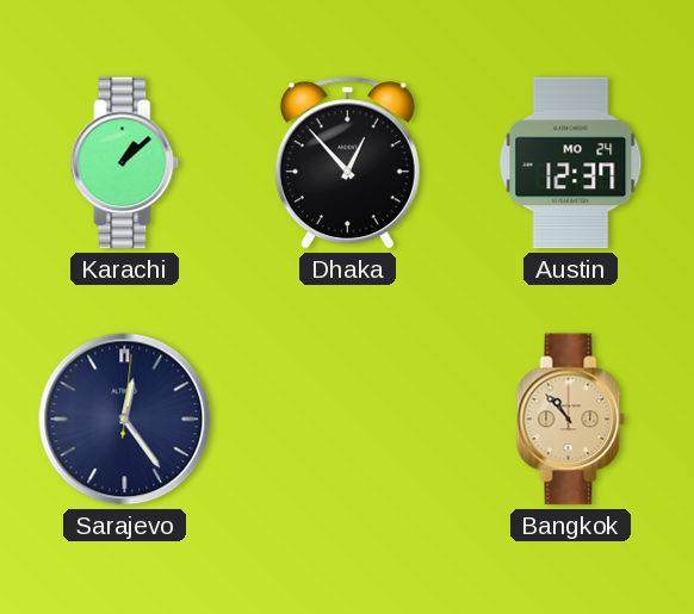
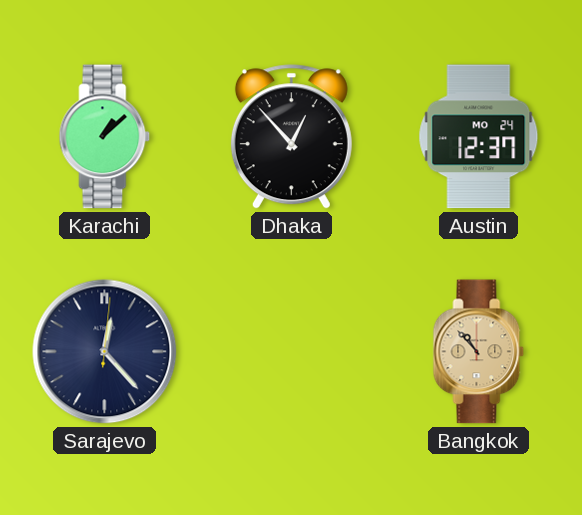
Sarajevo: 12:24 -> 12:23 (105, 352)
